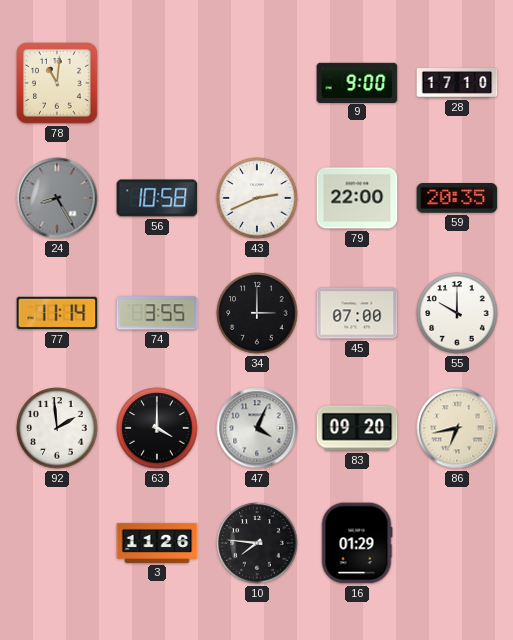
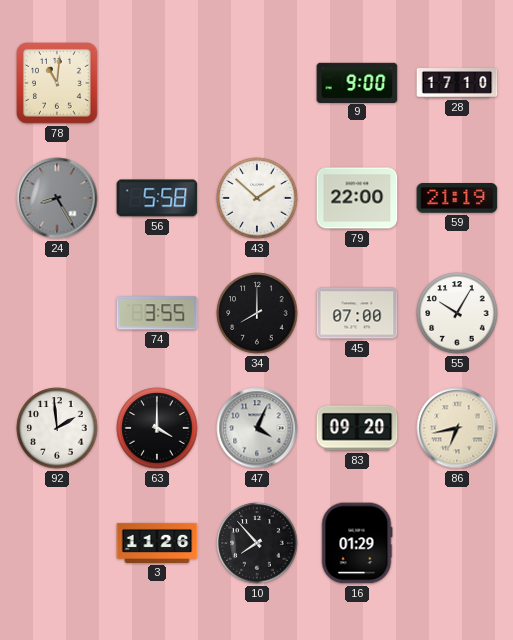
56: 10:58 -> 5:58 (157, 198)
43: 2:41 -> 1:52 (257, 198)
59: 20:35 -> 21:19 (457, 198)
77: 11:14 -> none (57, 313)
34: 3:00 -> 8:00 (257, 313)
55: 10:00 -> 10:05 (457, 313)
10: 7:46 -> 7:53 (257, 543)
